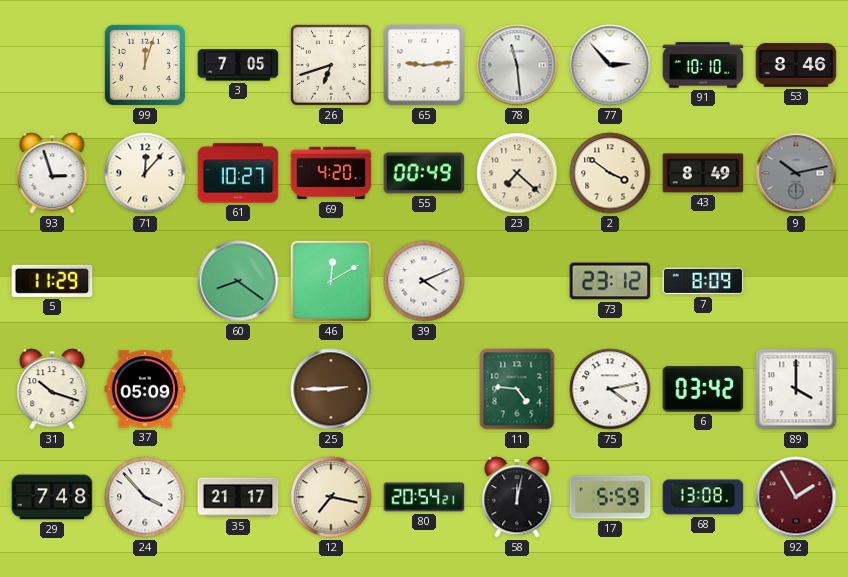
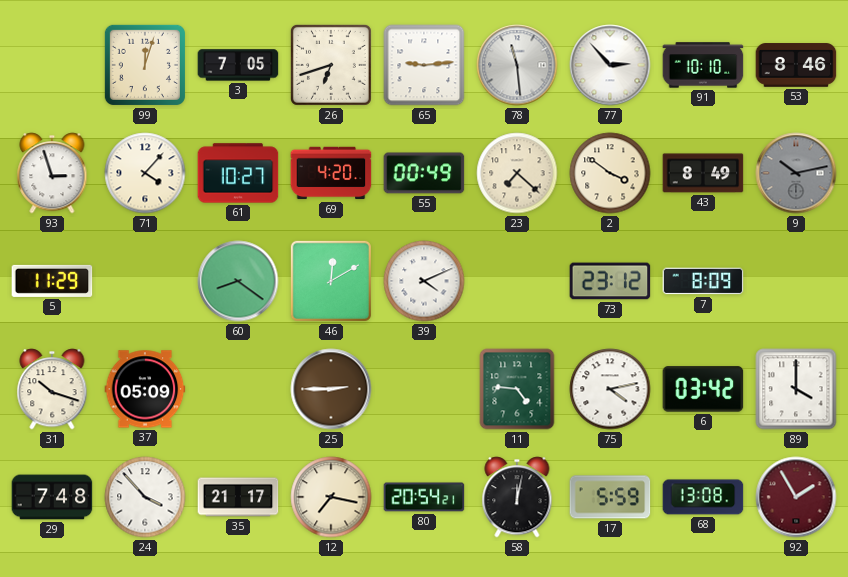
71: 12:07 -> 4:07 (145, 173)
